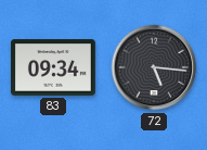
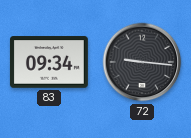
72: 5:16 -> 9:16 (142, 62)
